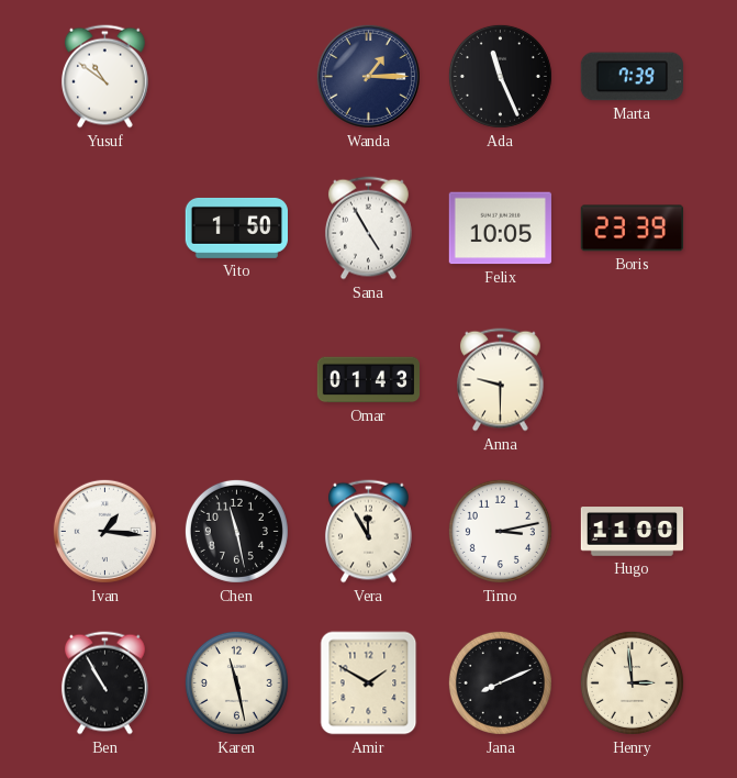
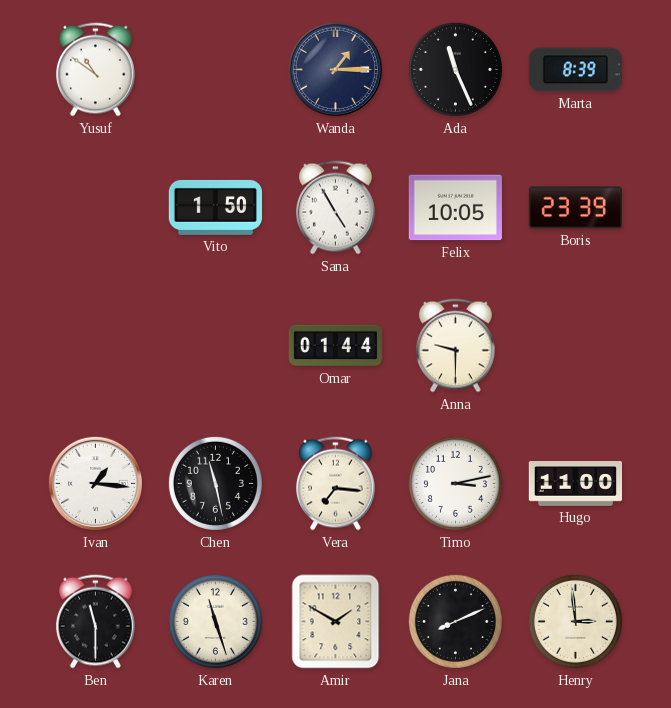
Marta: 7:39 -> 8:39 (575, 70)
Omar: 01:43 -> 01:44 (336, 346)
Vera: 11:55 -> 7:16 (336, 484)
Ben: 10:55 -> 11:30 (96, 622)
Karen: 11:28 -> 11:27 (215, 621)
